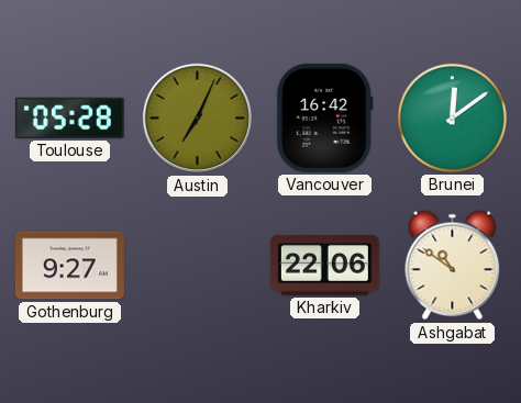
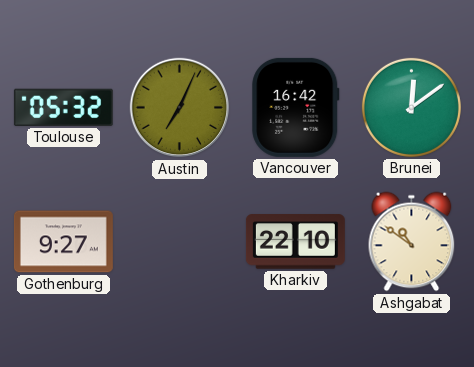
Toulouse: 05:28 -> 05:32 (63, 107)
Kharkiv: 22:06 -> 22:10 (295, 242)
